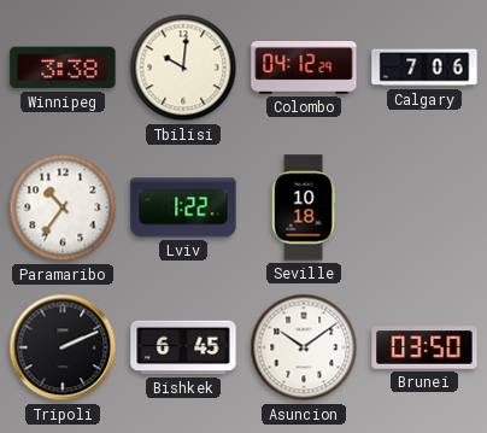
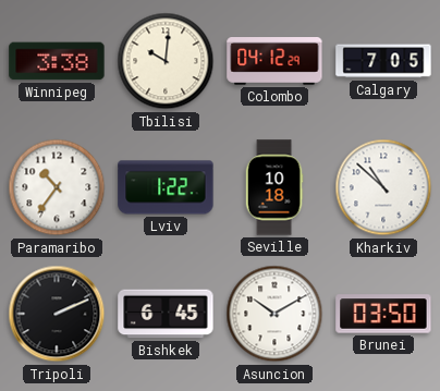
Calgary: 7:06 -> 7:05 (383, 61)
Kharkiv: none -> 10:52 (383, 187)
Asuncion: 10:09 -> 10:10 (274, 314)
